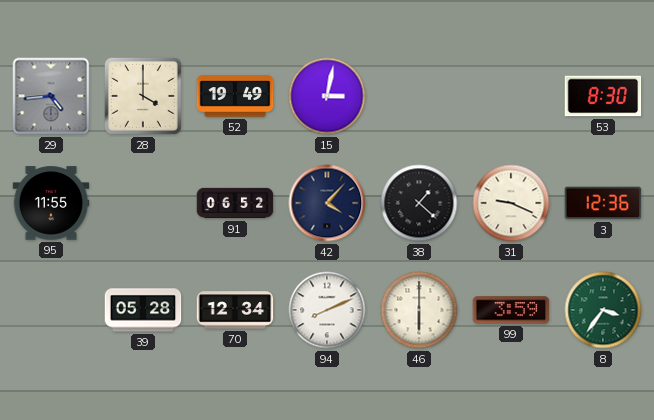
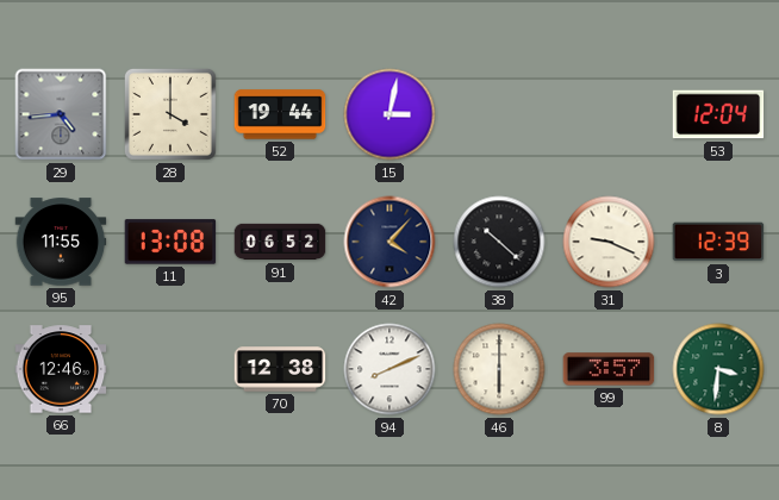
52: 19:49 -> 19:44 (280, 114)
53: 8:30 -> 12:04 (718, 114)
11: none -> 13:08 (170, 242)
38: 1:22 -> 10:22 (499, 242)
3: 12:36 -> 12:39 (718, 242)
66: none -> 12:46 (61, 369)
39: 05:28 -> none (143, 310)
70: 12:34 -> 12:38 (280, 369)
99: 3:59 -> 3:57 (609, 369)
8: 3:36 -> 3:31 (718, 369)
